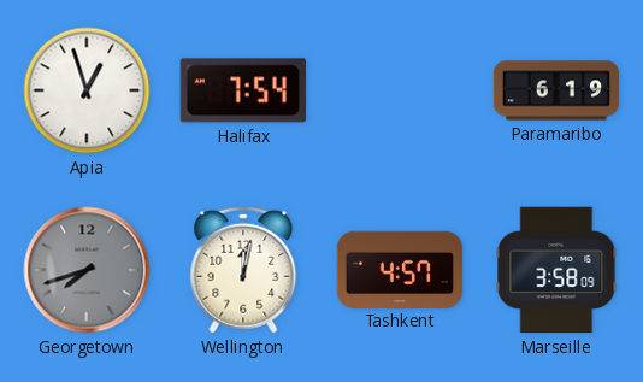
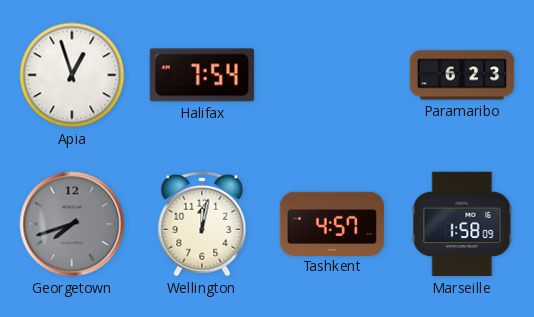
Paramaribo: 6:19 -> 6:23 (462, 75)
Marseille: 3:58 -> 1:58 (462, 224)
